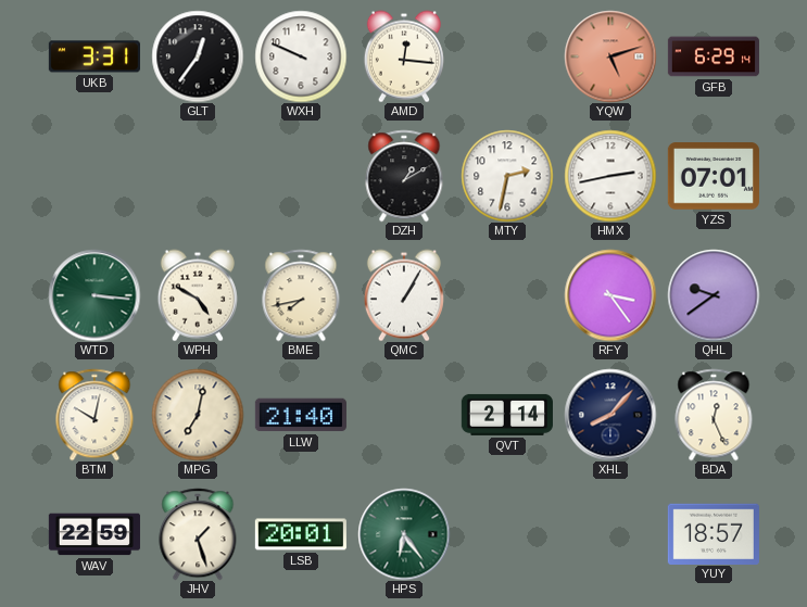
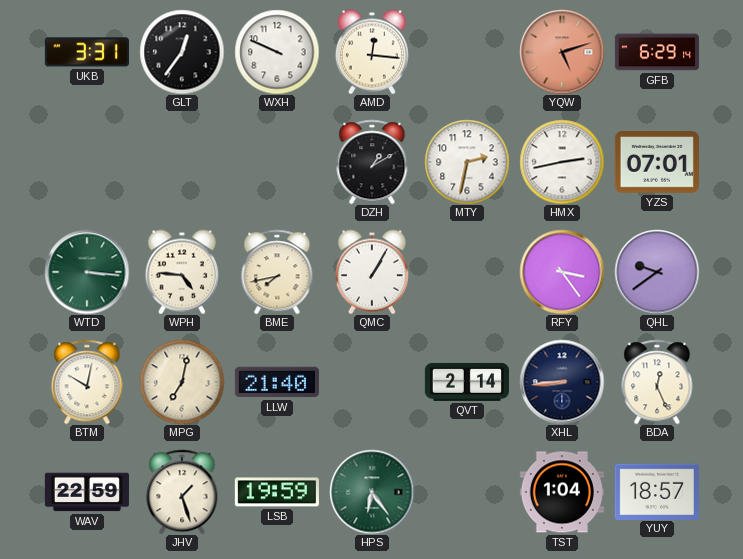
WPH: 4:50 -> 4:46 (182, 272)
XHL: 8:07 -> 8:44 (562, 382)
LSB: 20:01 -> 19:59 (277, 492)
TST: none -> 1:04 (562, 492)
